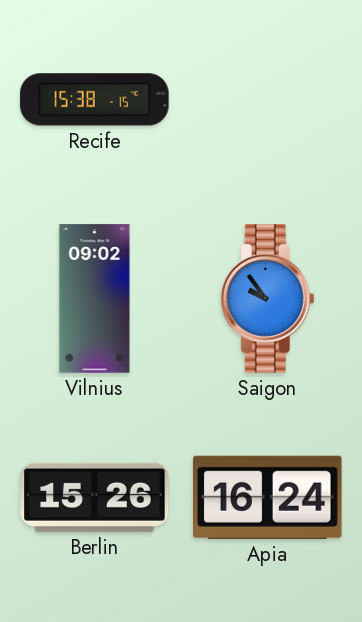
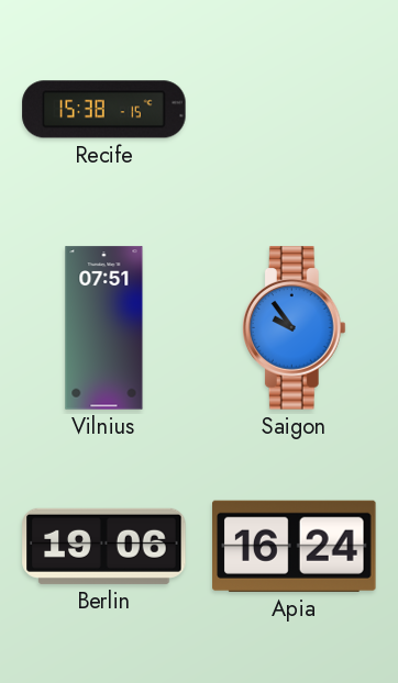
Vilnius: 09:02 -> 07:51 (104, 328)
Berlin: 15:26 -> 19:06 (104, 546)
